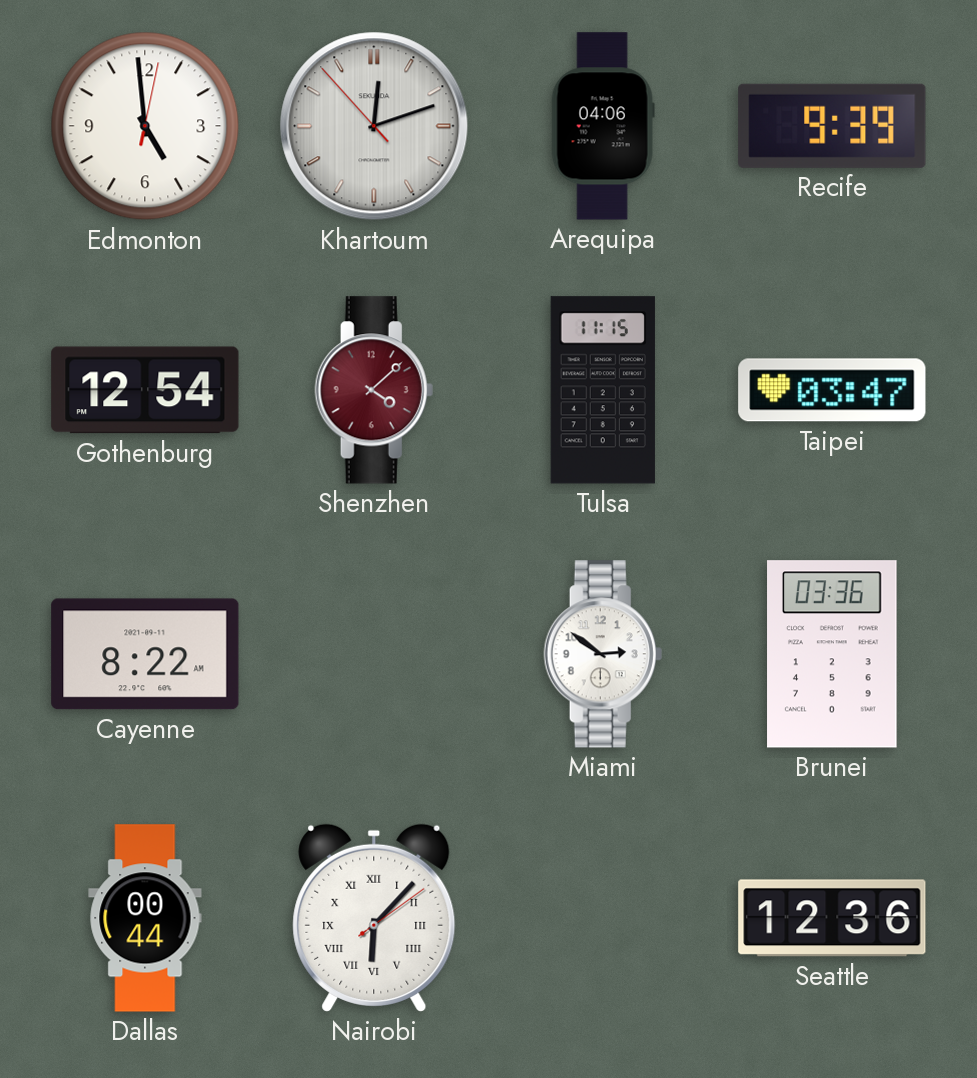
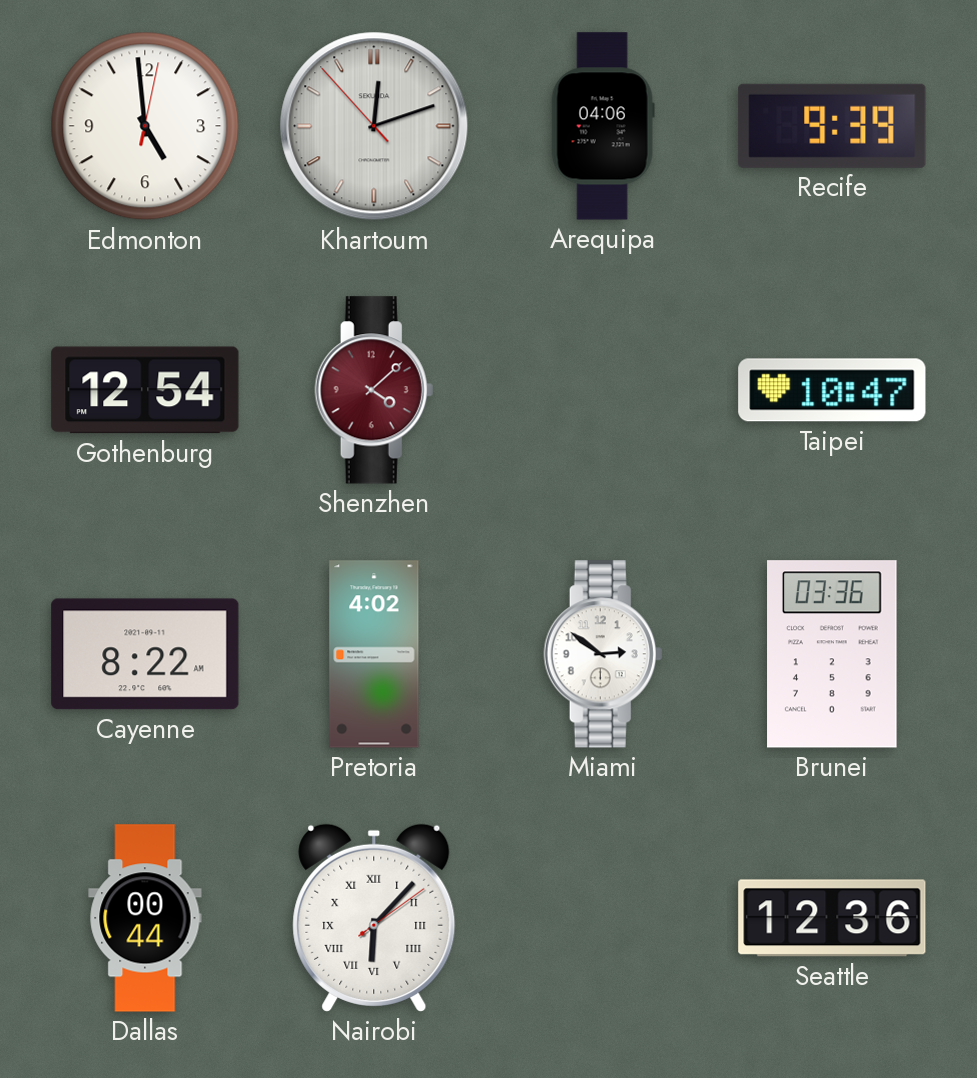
Tulsa: 11:15 -> none (603, 390)
Taipei: 03:47 -> 10:47 (832, 390)
Pretoria: none -> 4:02 (374, 654)
